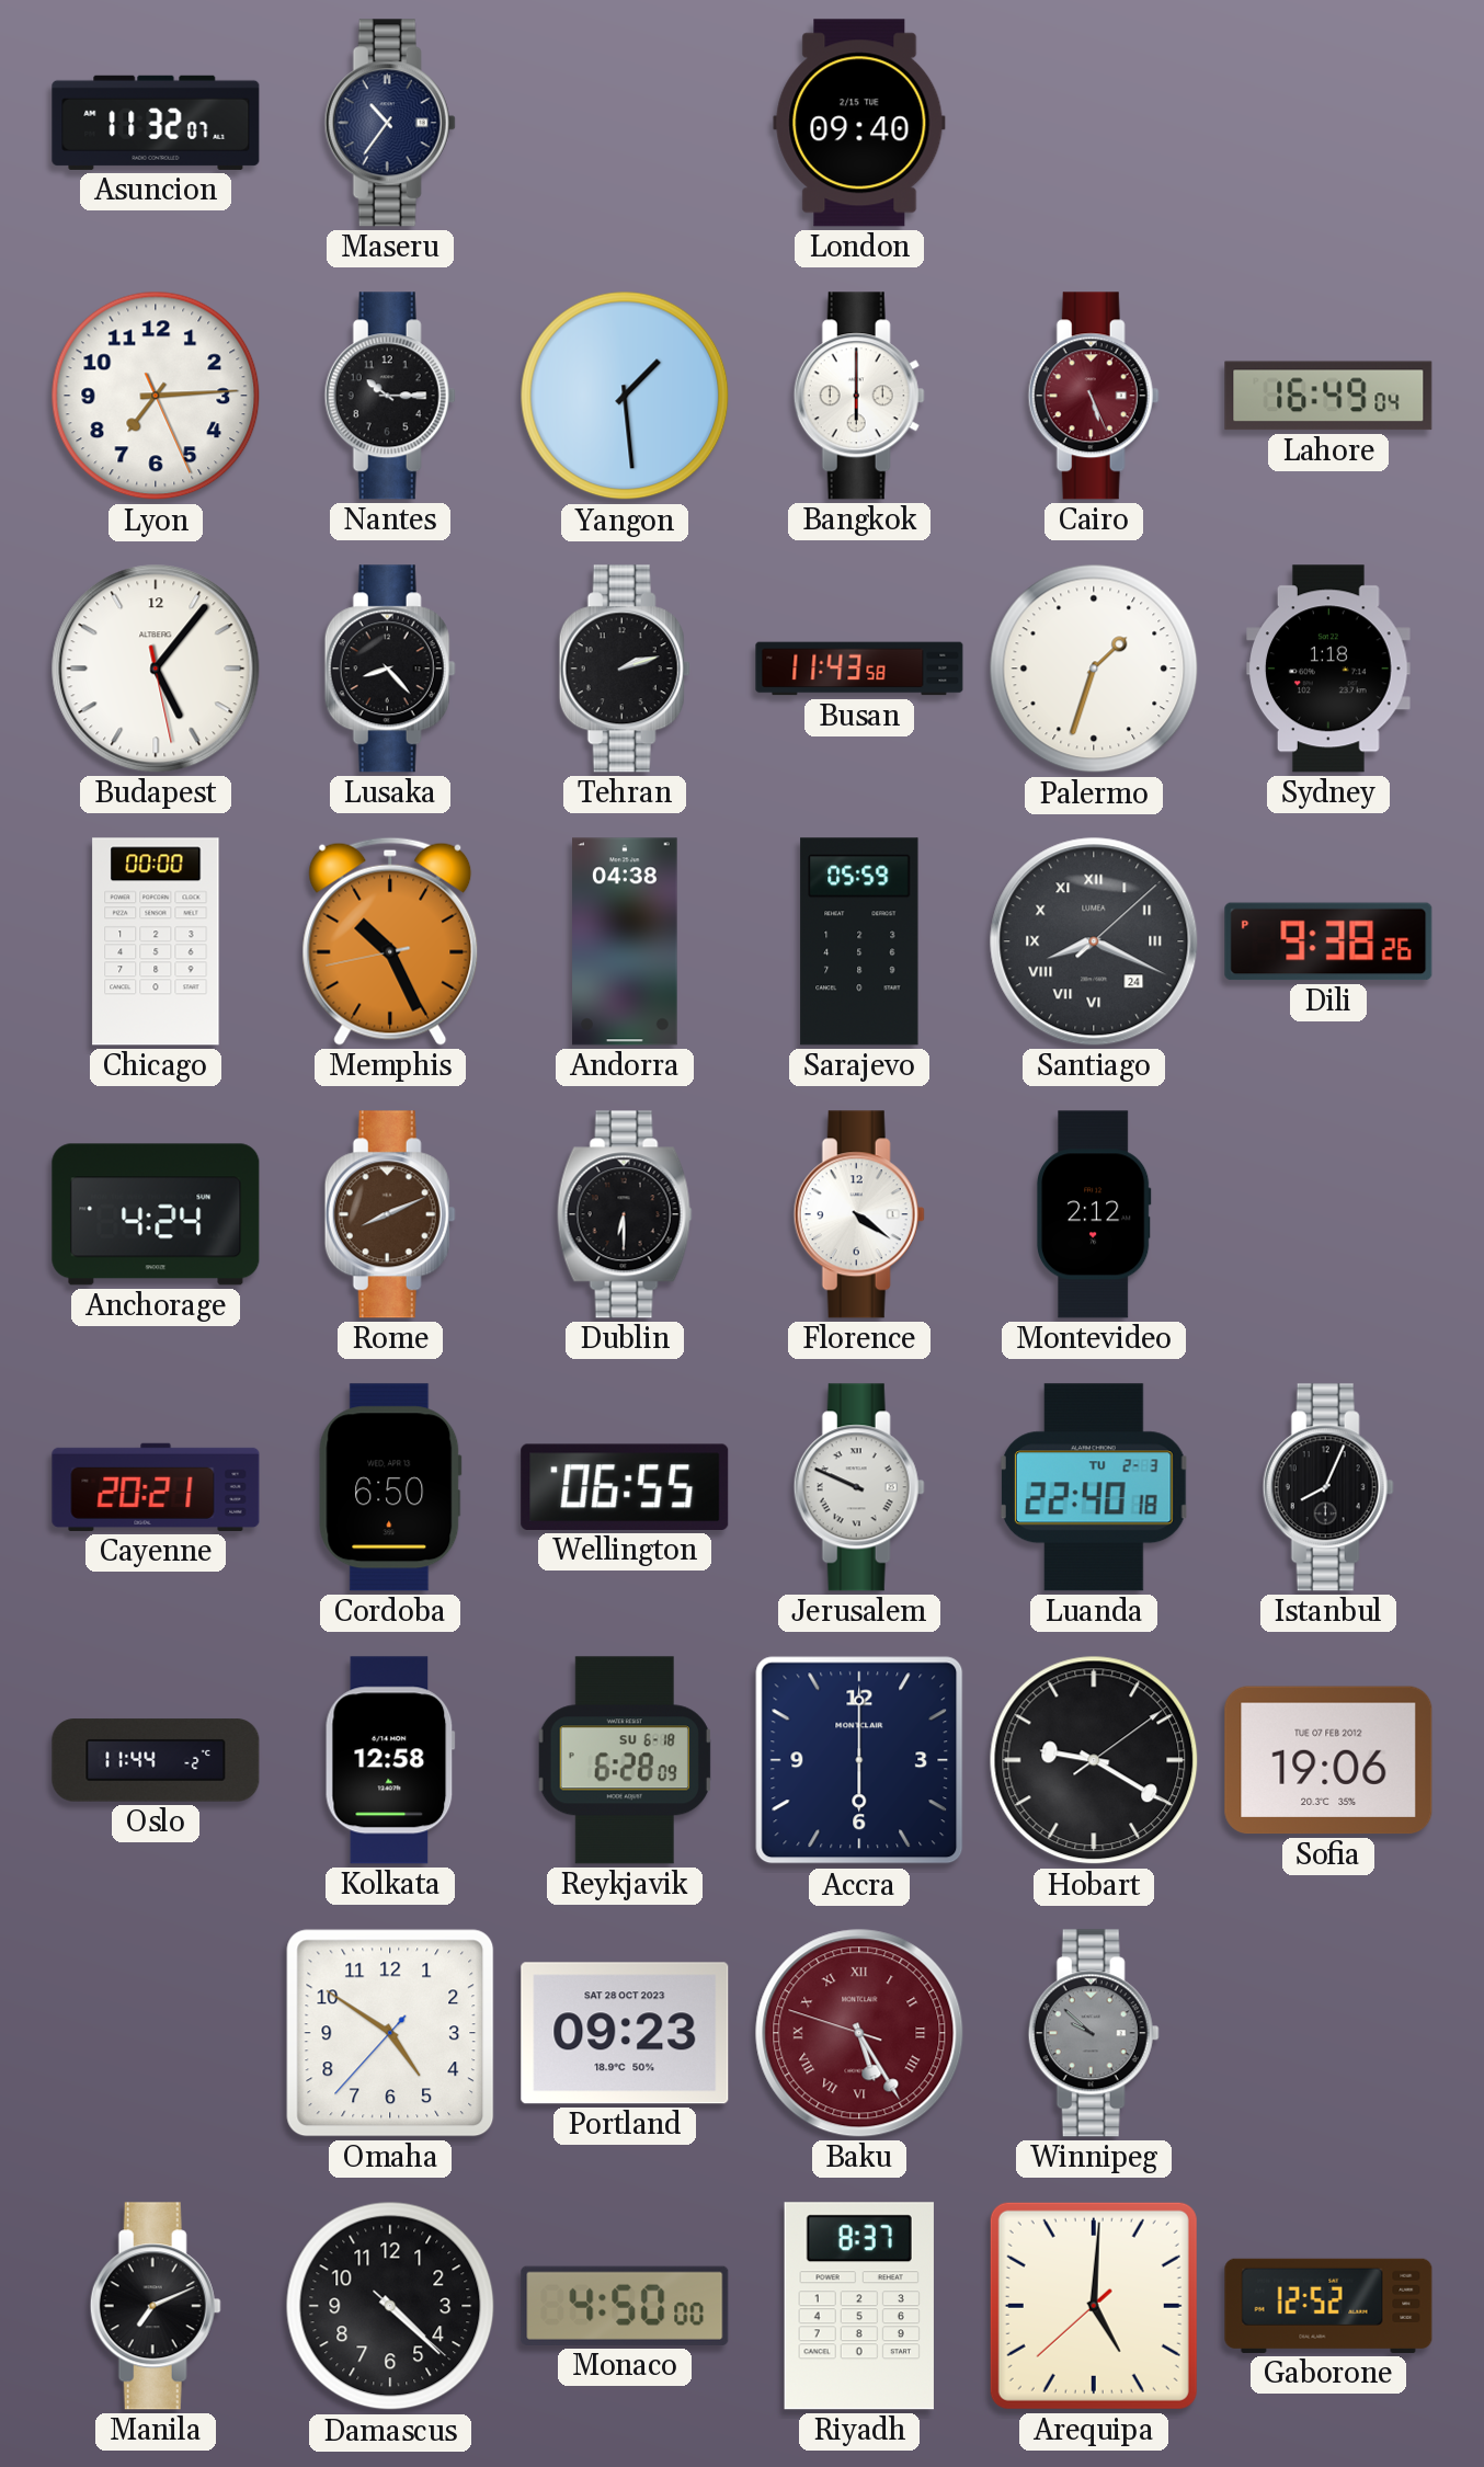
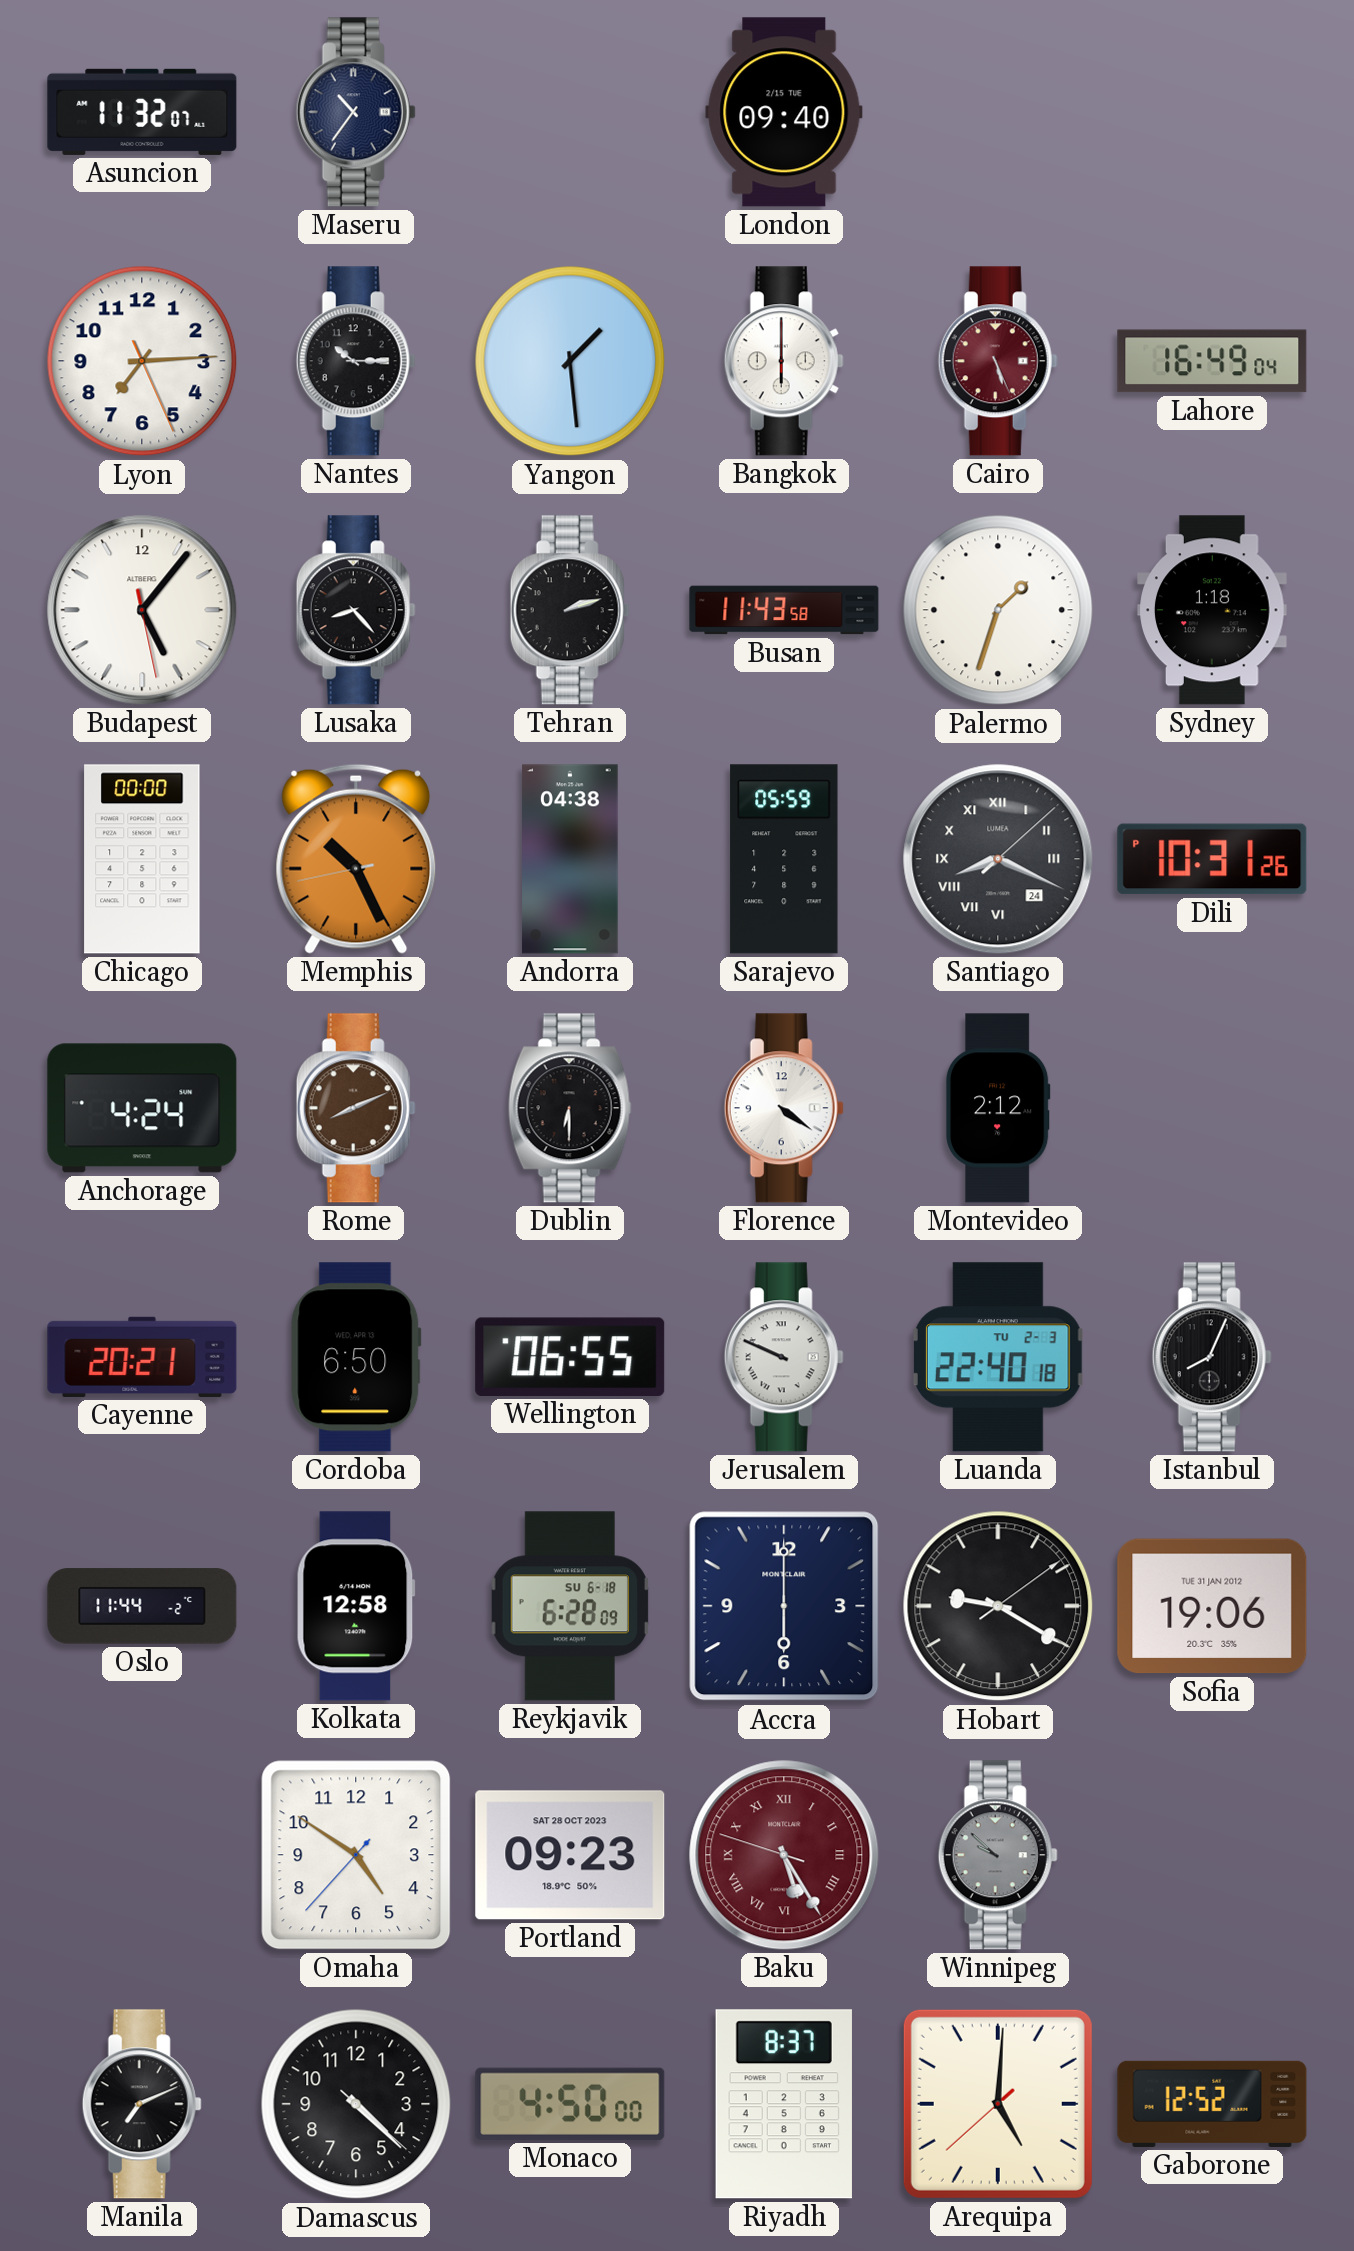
Dili: 9:38 -> 10:31 (1212, 859)
Sofia date: TUE 07 FEB 2012 -> TUE 31 JAN 2012 (1212, 1606)
